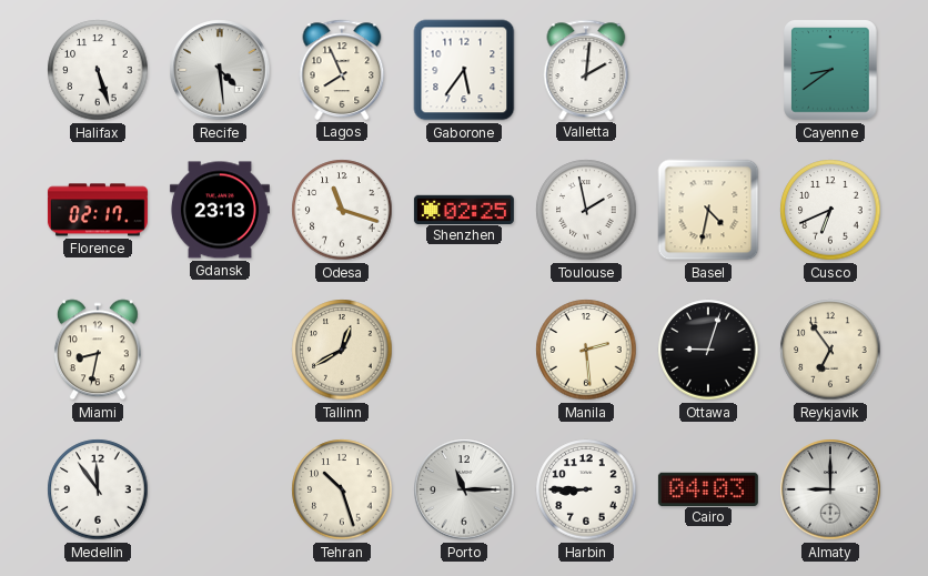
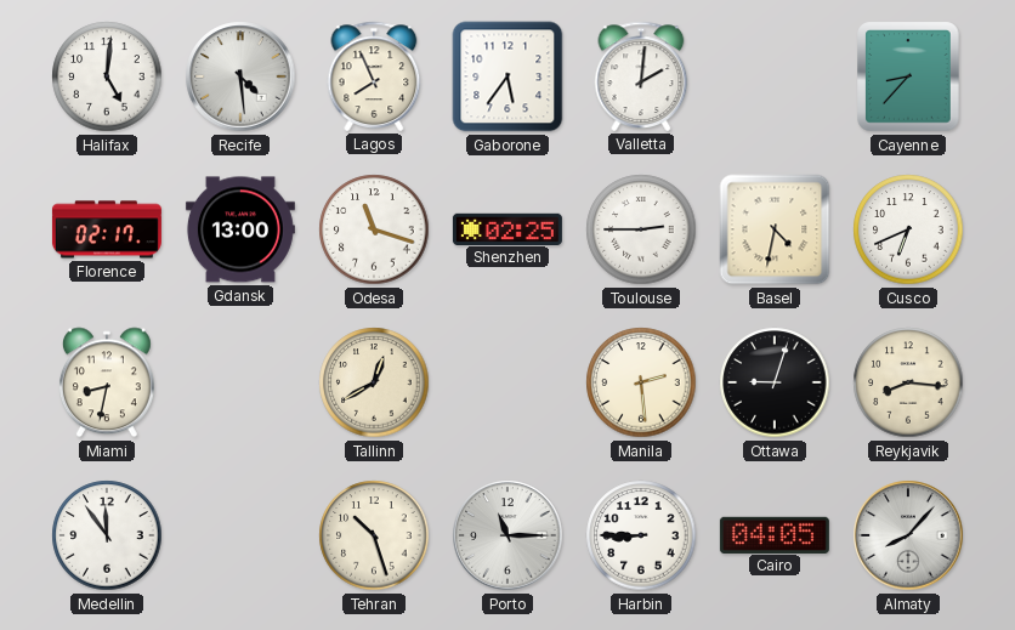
Halifax: 5:27 -> 5:01 (107, 76)
Cayenne: 8:39 -> 8:37 (908, 76)
Gdansk: 23:13 -> 13:00 (240, 229)
Toulouse: 1:58 -> 2:45 (641, 229)
Reykjavik: 6:54 -> 8:16 (908, 382)
Cairo: 04:03 -> 04:05 (775, 534)
Almaty: 9:00 -> 8:07 (908, 535)
